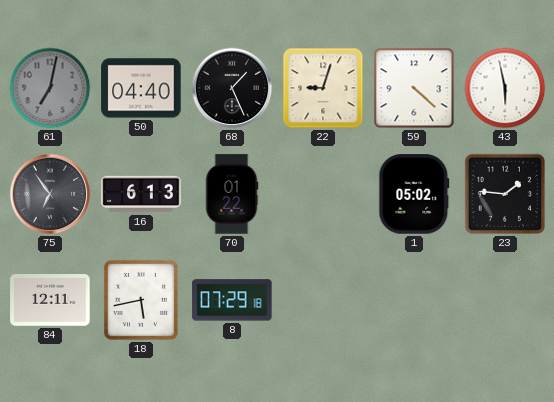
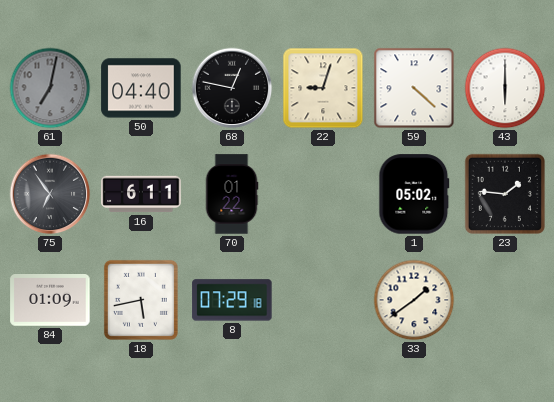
68: 1:26 -> 12:47 (232, 88)
43: 5:58 -> 6:00 (505, 88)
16: 6:13 -> 6:11 (141, 194)
84: 12:11 -> 01:09 (50, 300)
33: none -> 1:39 (414, 300)
